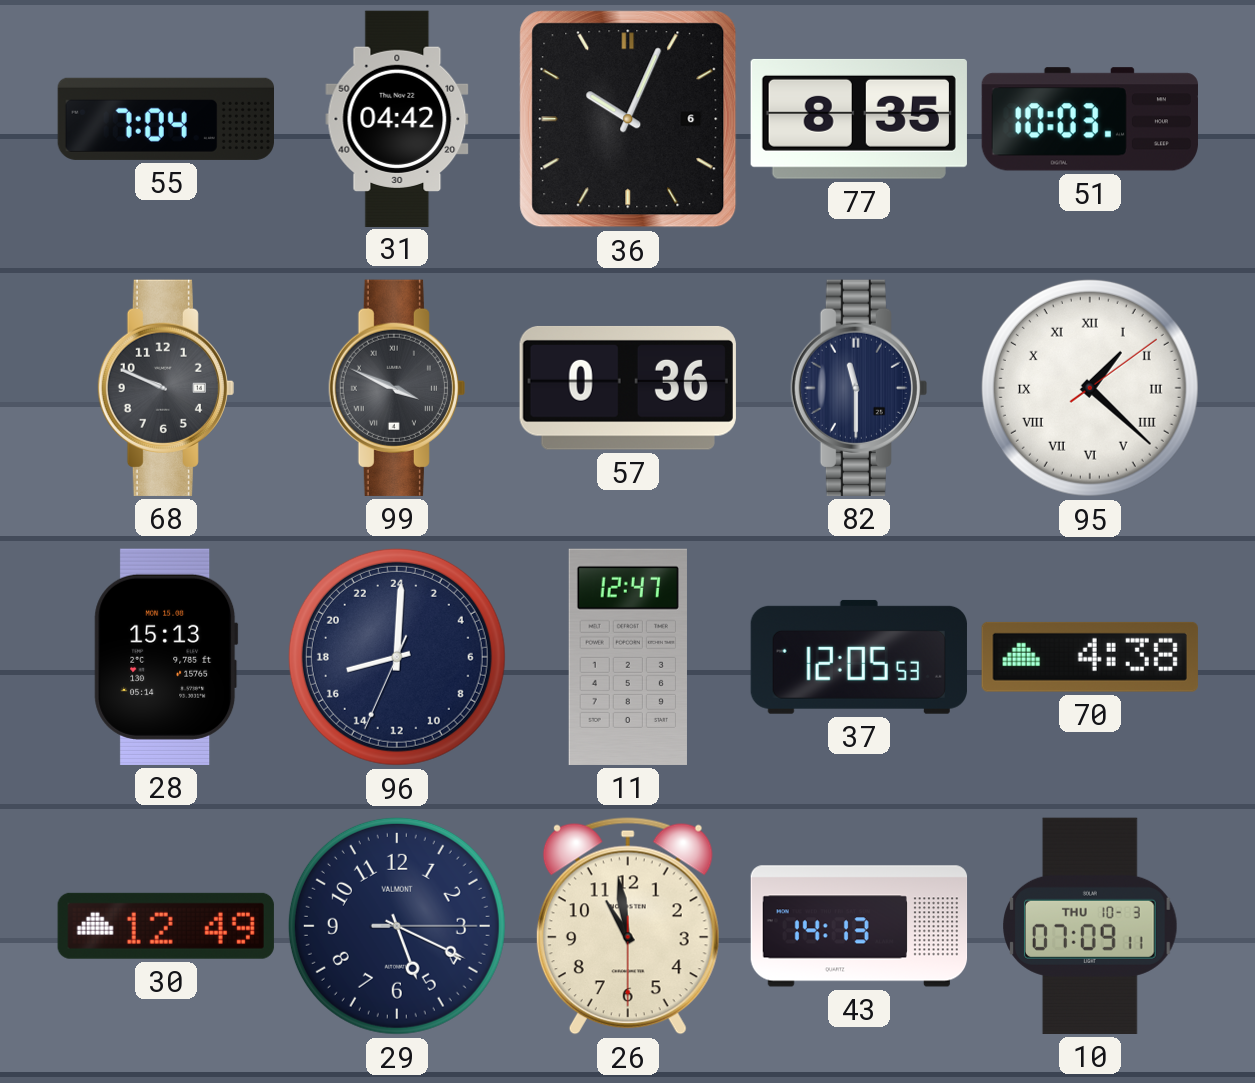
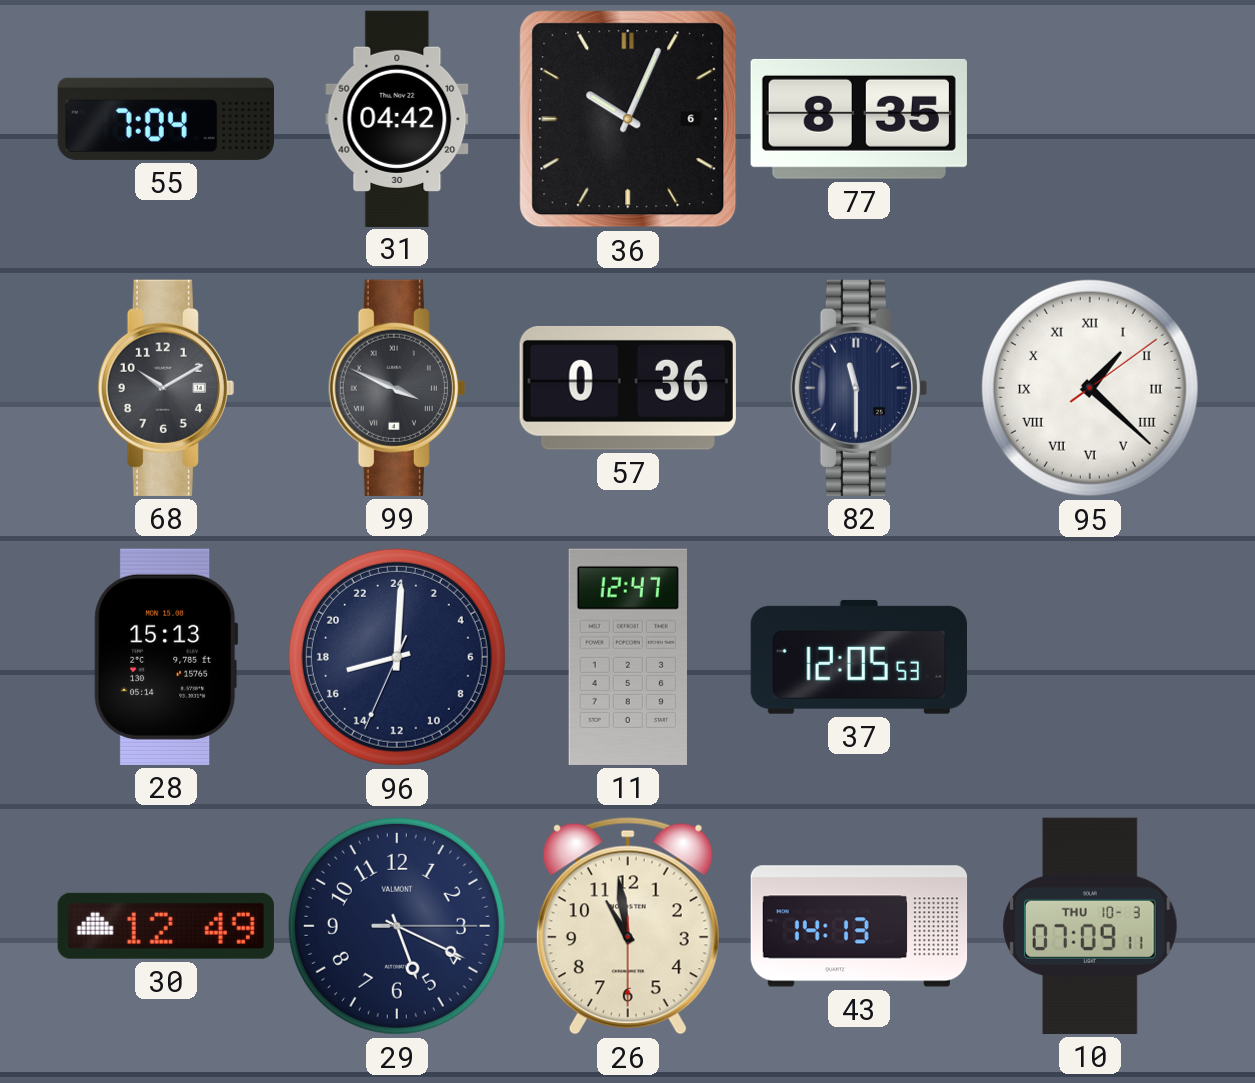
51: 10:03 -> none (1090, 119)
68: 9:49 -> 10:10 (166, 388)
70: 4:38 -> none (1090, 657)
